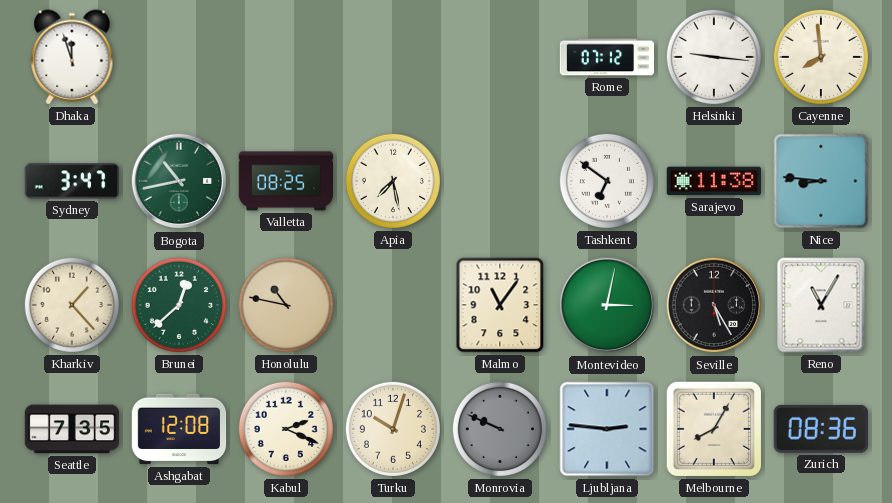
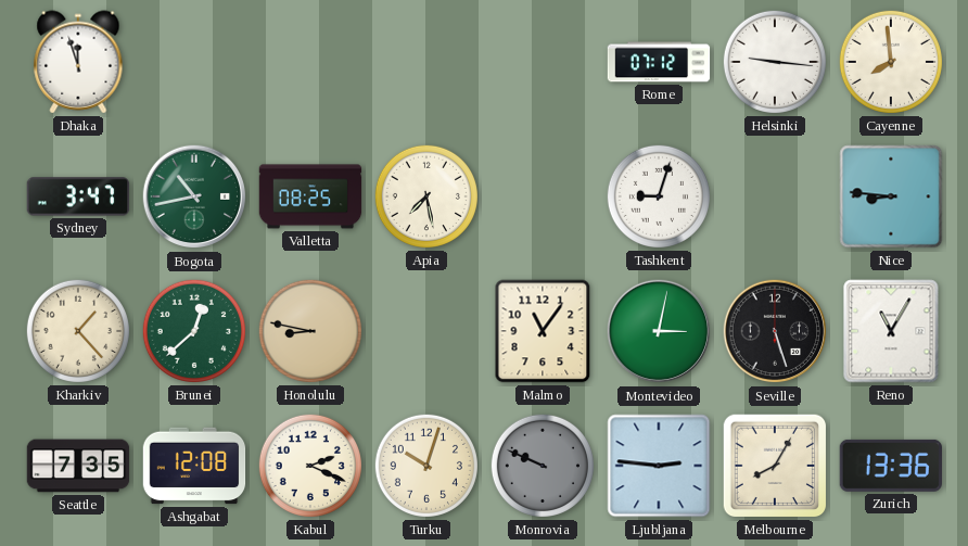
Tashkent: 6:51 -> 9:03 (659, 196)
Sarajevo: 11:38 -> none (714, 181)
Honolulu: 10:47 -> 8:47 (310, 331)
Seville: 5:25 -> 5:27 (775, 331)
Zurich: 08:36 -> 13:36 (890, 466)
